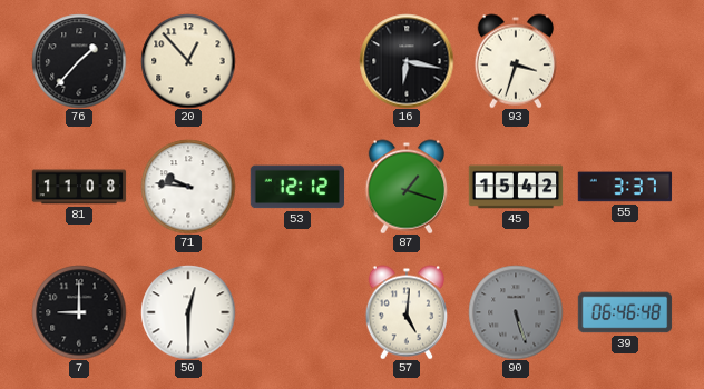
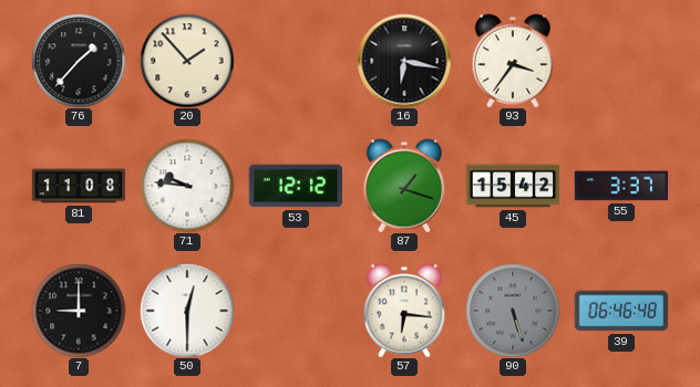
20: 12:53 -> 1:53 (187, 61)
93: 3:33 -> 3:36 (512, 61)
57: 5:01 -> 6:16 (403, 311)
